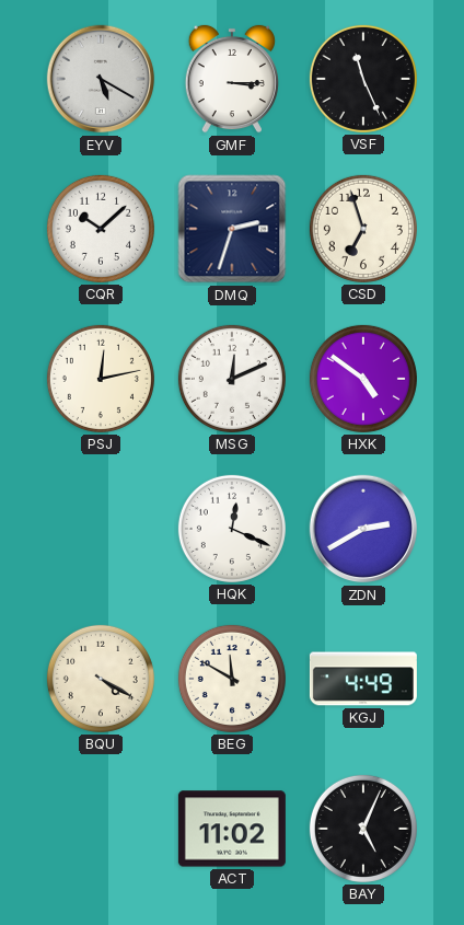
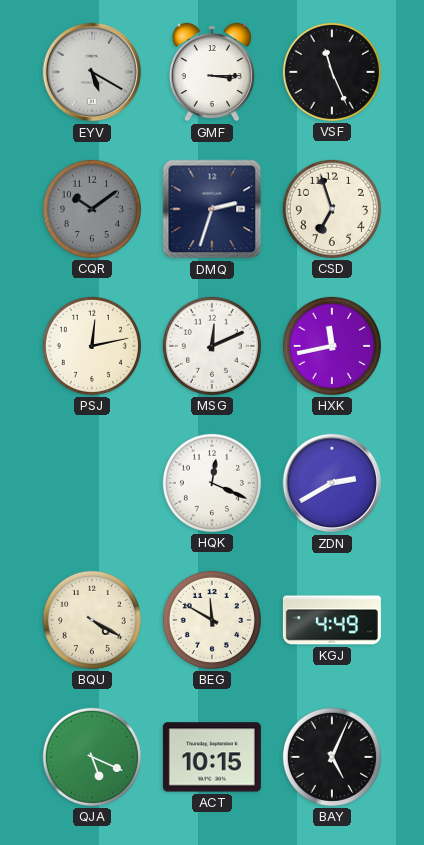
CQR: 10:08 -> 10:09 (92, 209)
CQR dial: white -> grey (92, 209)
HXK: 4:51 -> 11:43 (332, 346)
QJA: none -> 5:19 (92, 757)
ACT: 11:02 -> 10:15 (212, 757)
